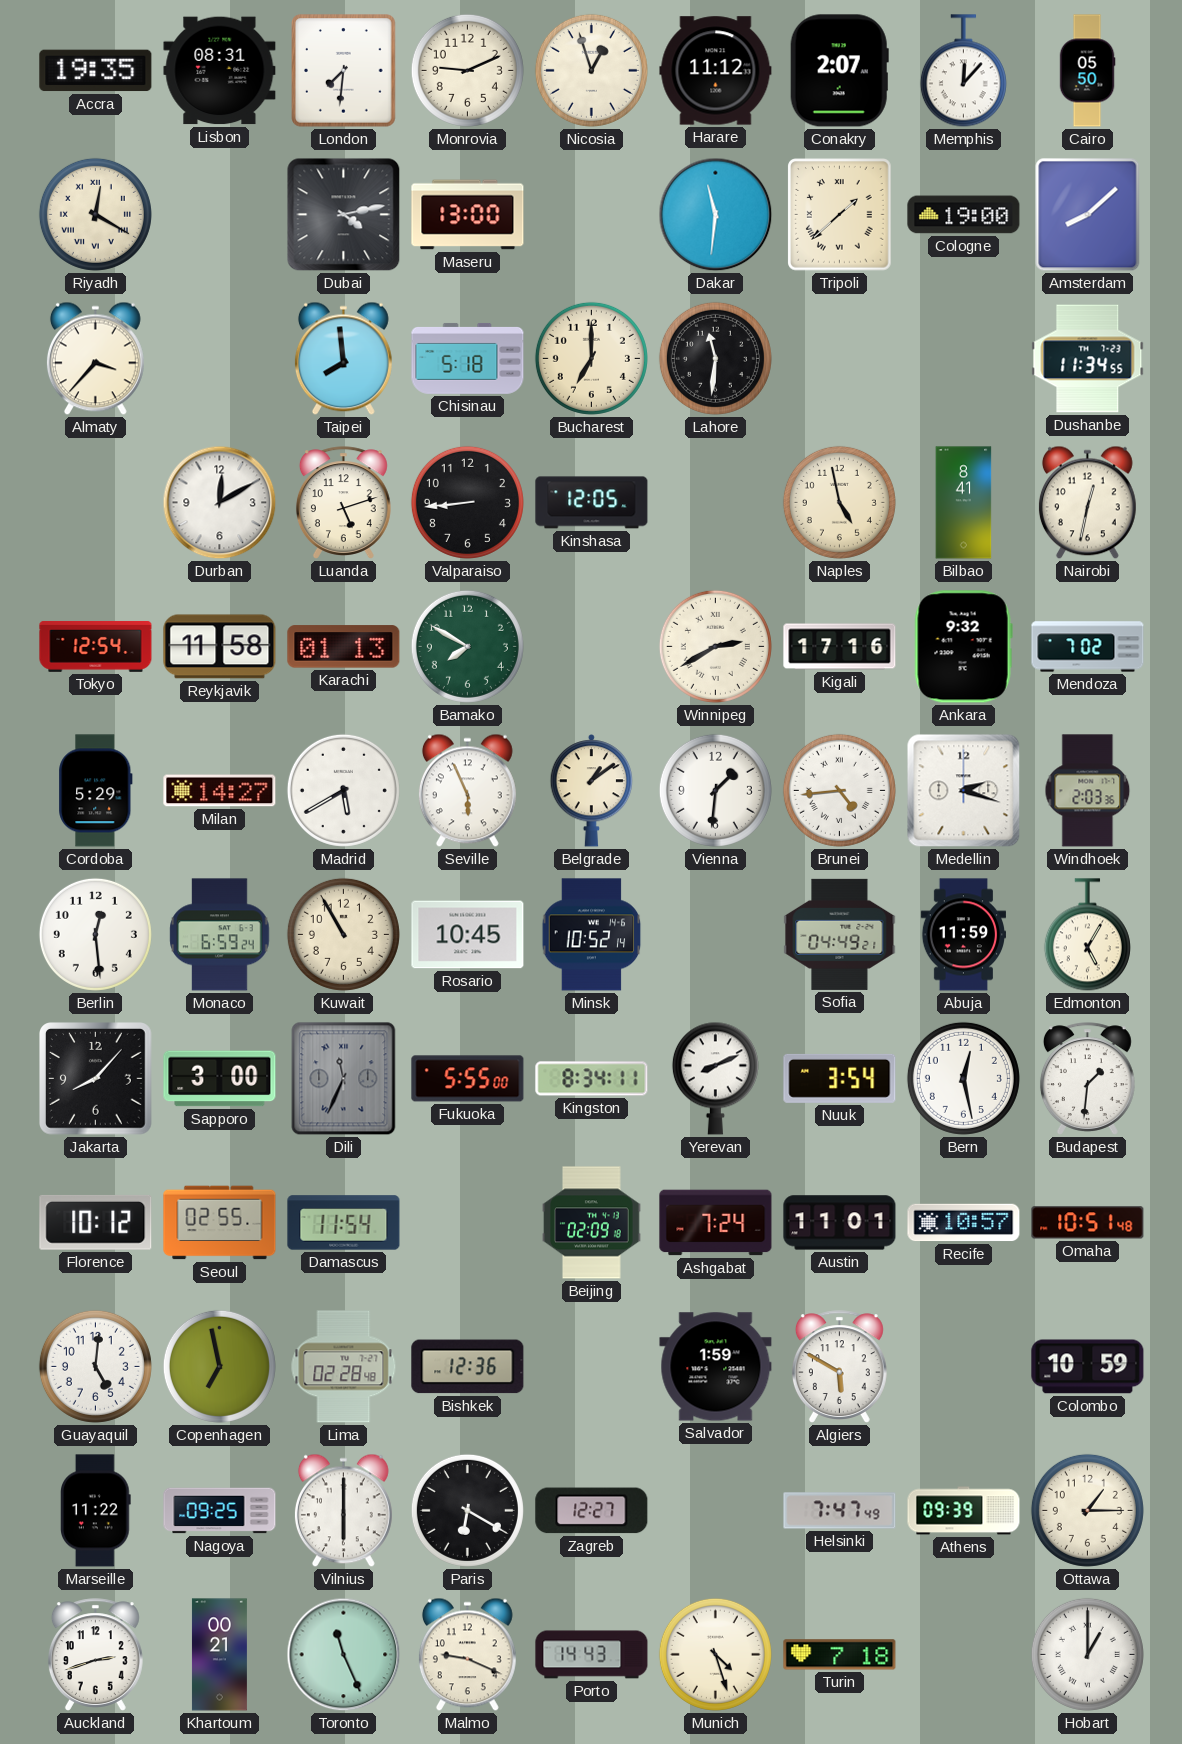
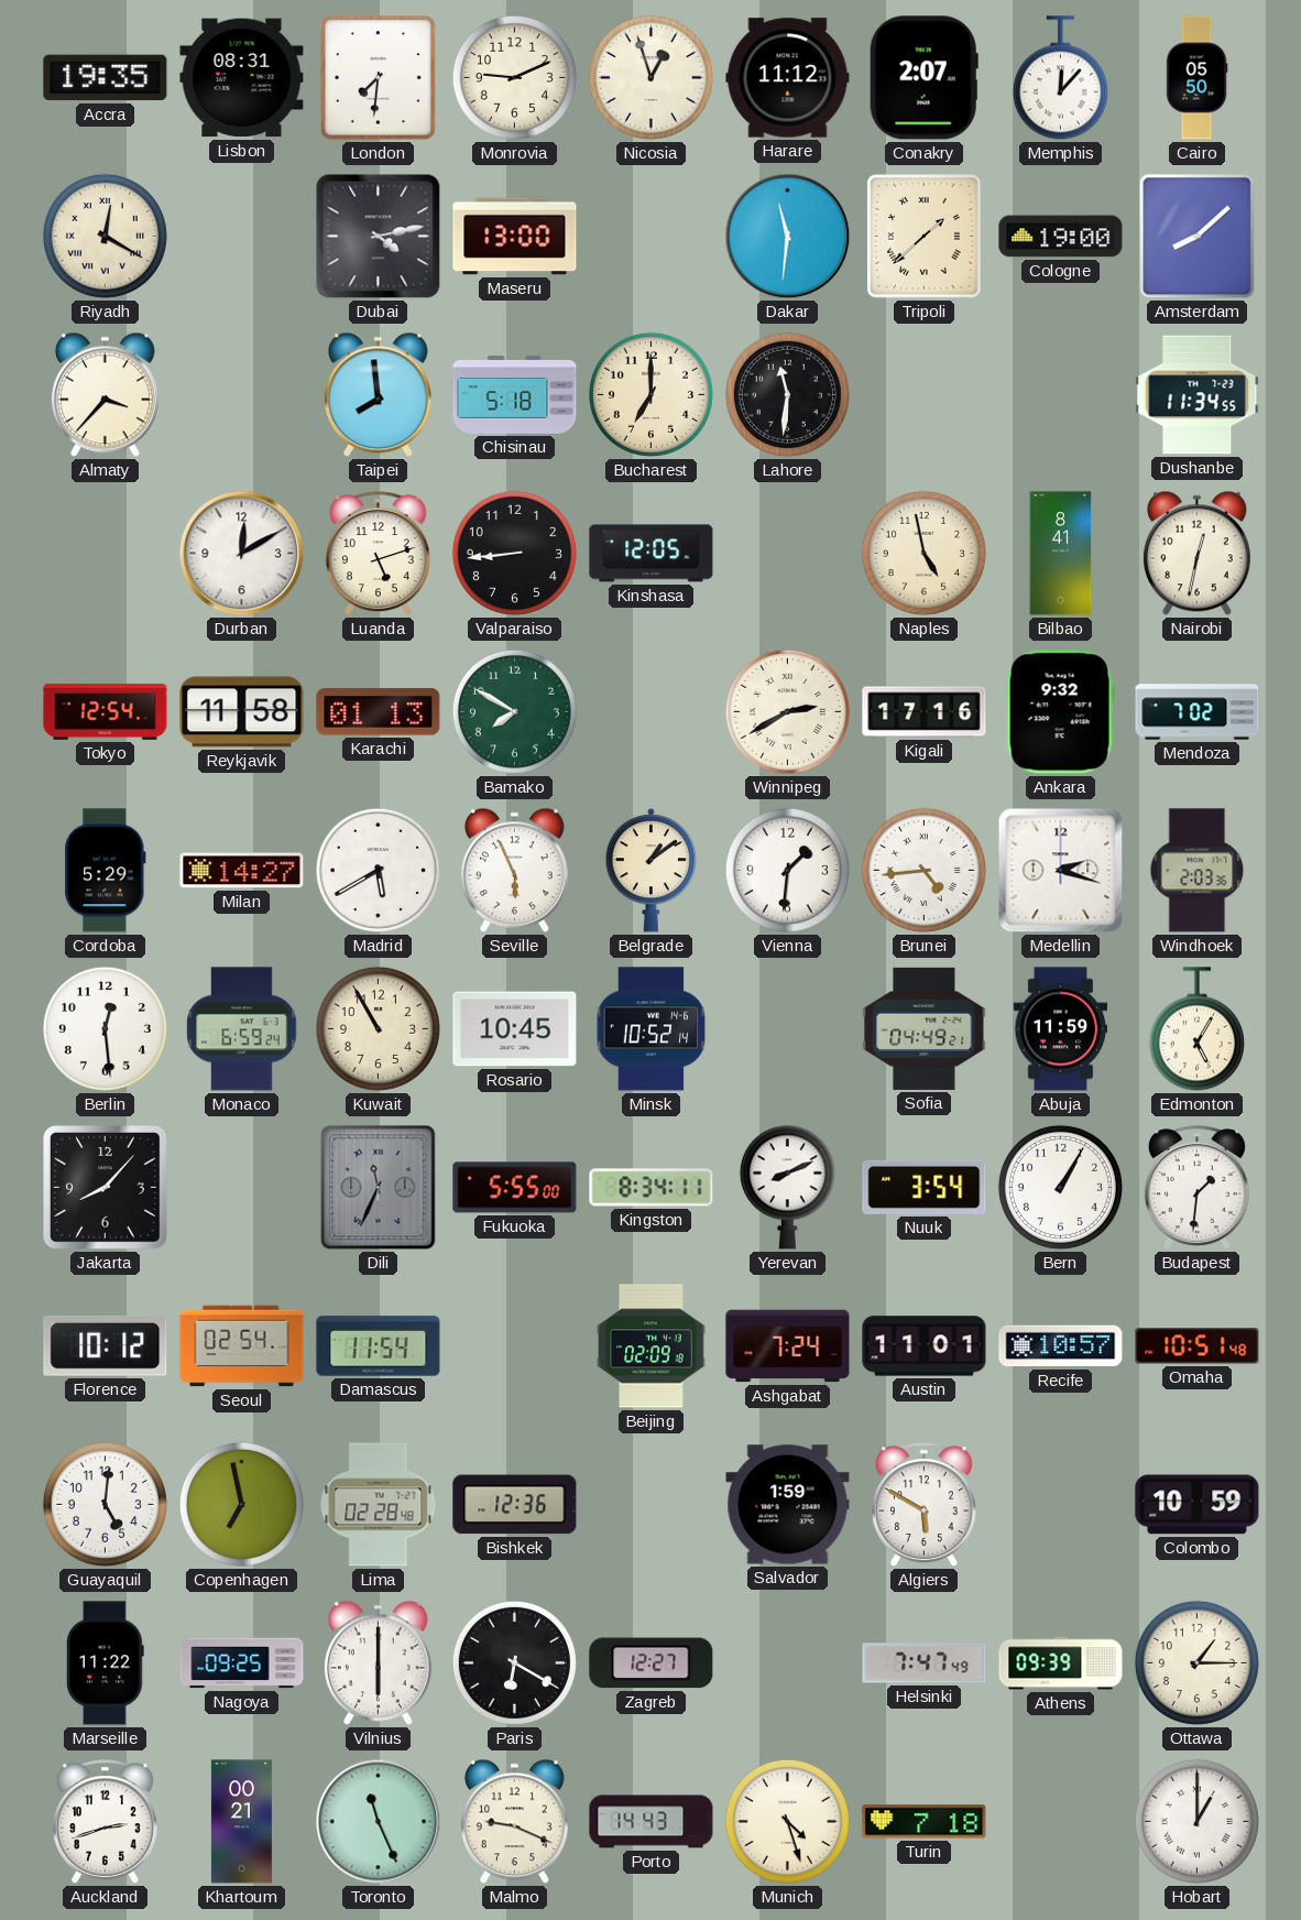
Sapporo: 3:00 -> none (220, 1079)
Bern: 12:28 -> 1:05 (1060, 1187)
Seoul: 02:55 -> 02:54 (242, 1346)
